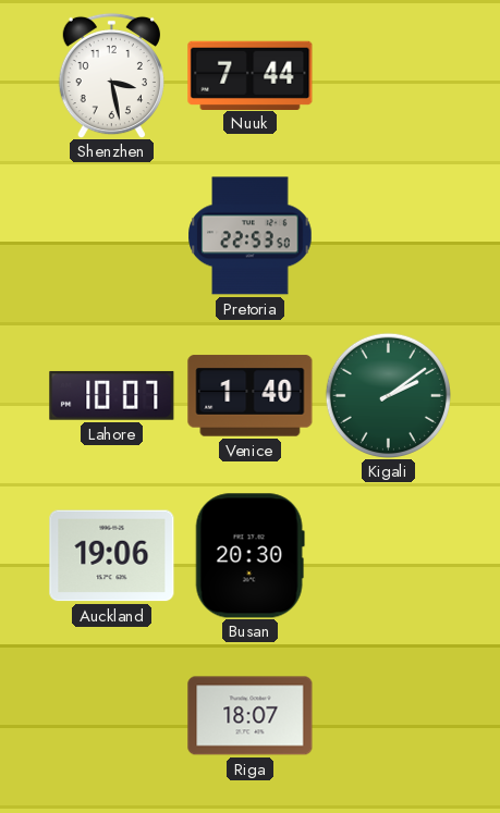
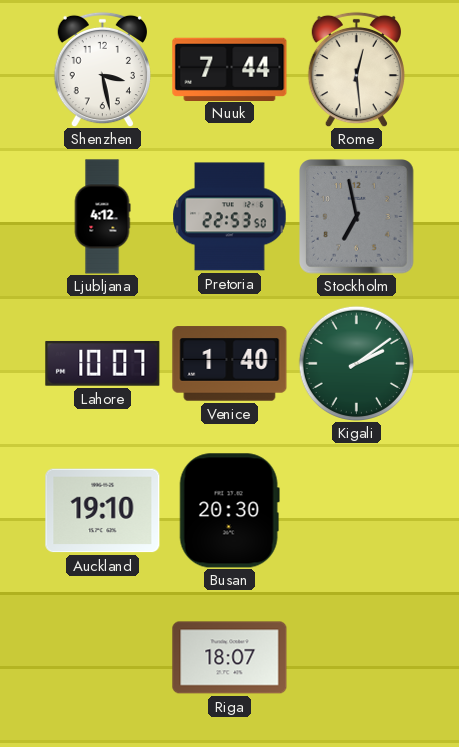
Rome: none -> 12:29 (356, 69)
Ljubljana: none -> 4:12 (102, 217)
Stockholm: none -> 6:58 (357, 217)
Auckland: 19:06 -> 19:10 (103, 511)
